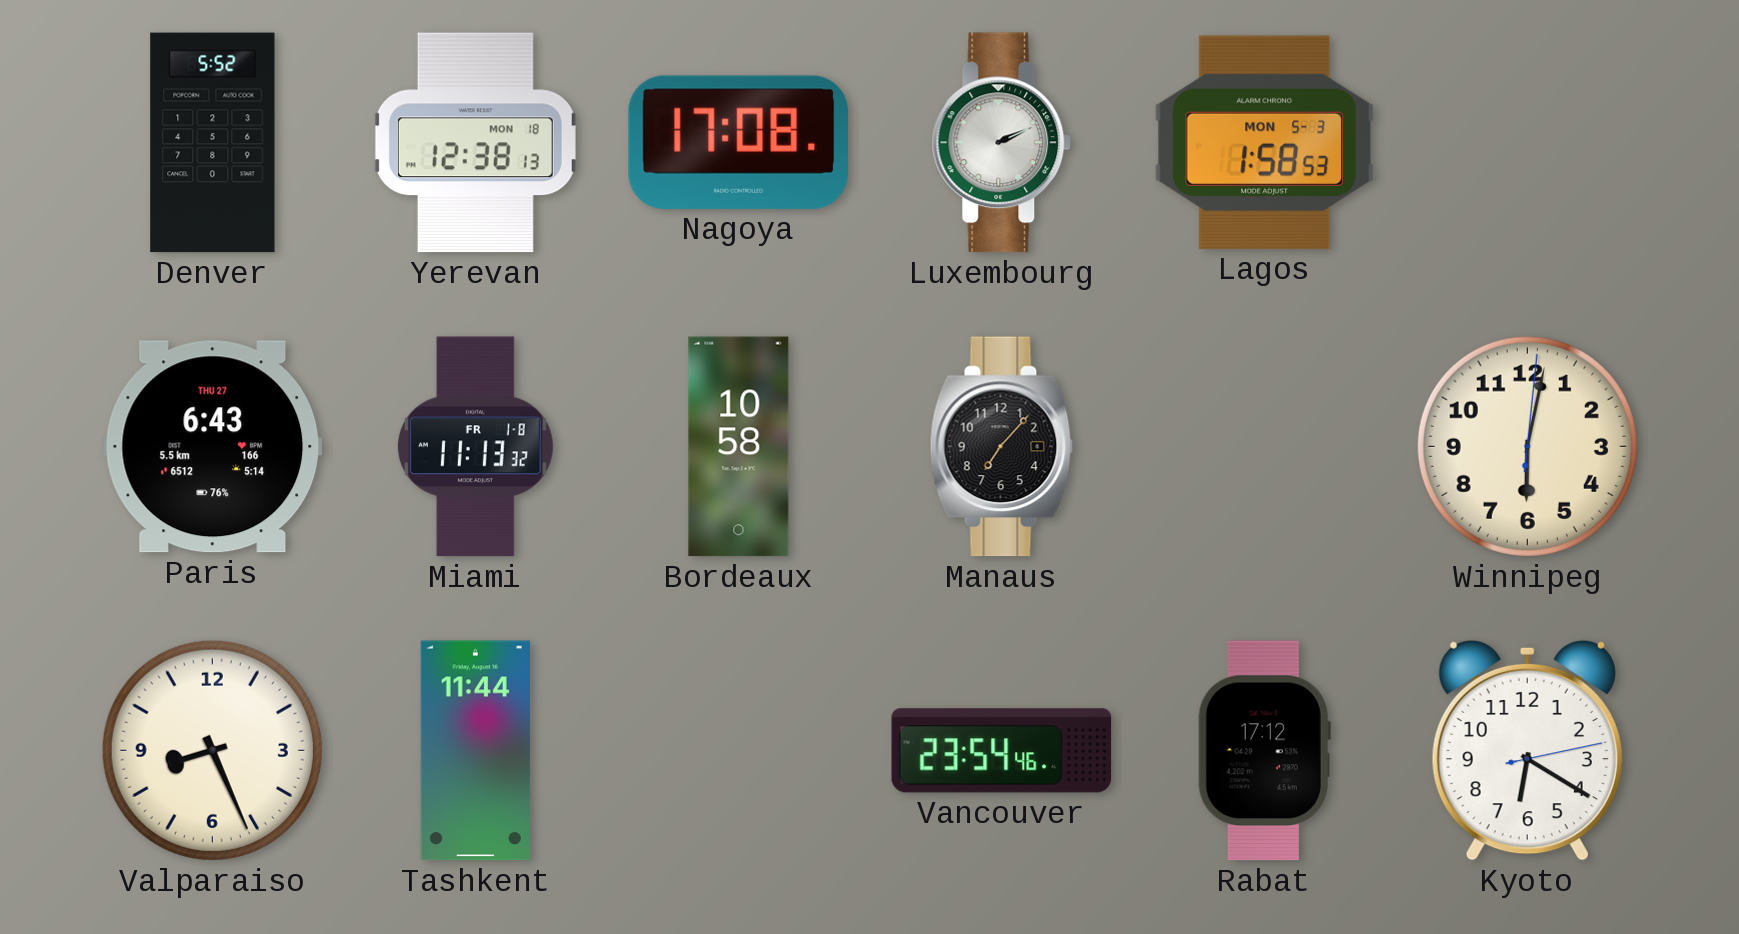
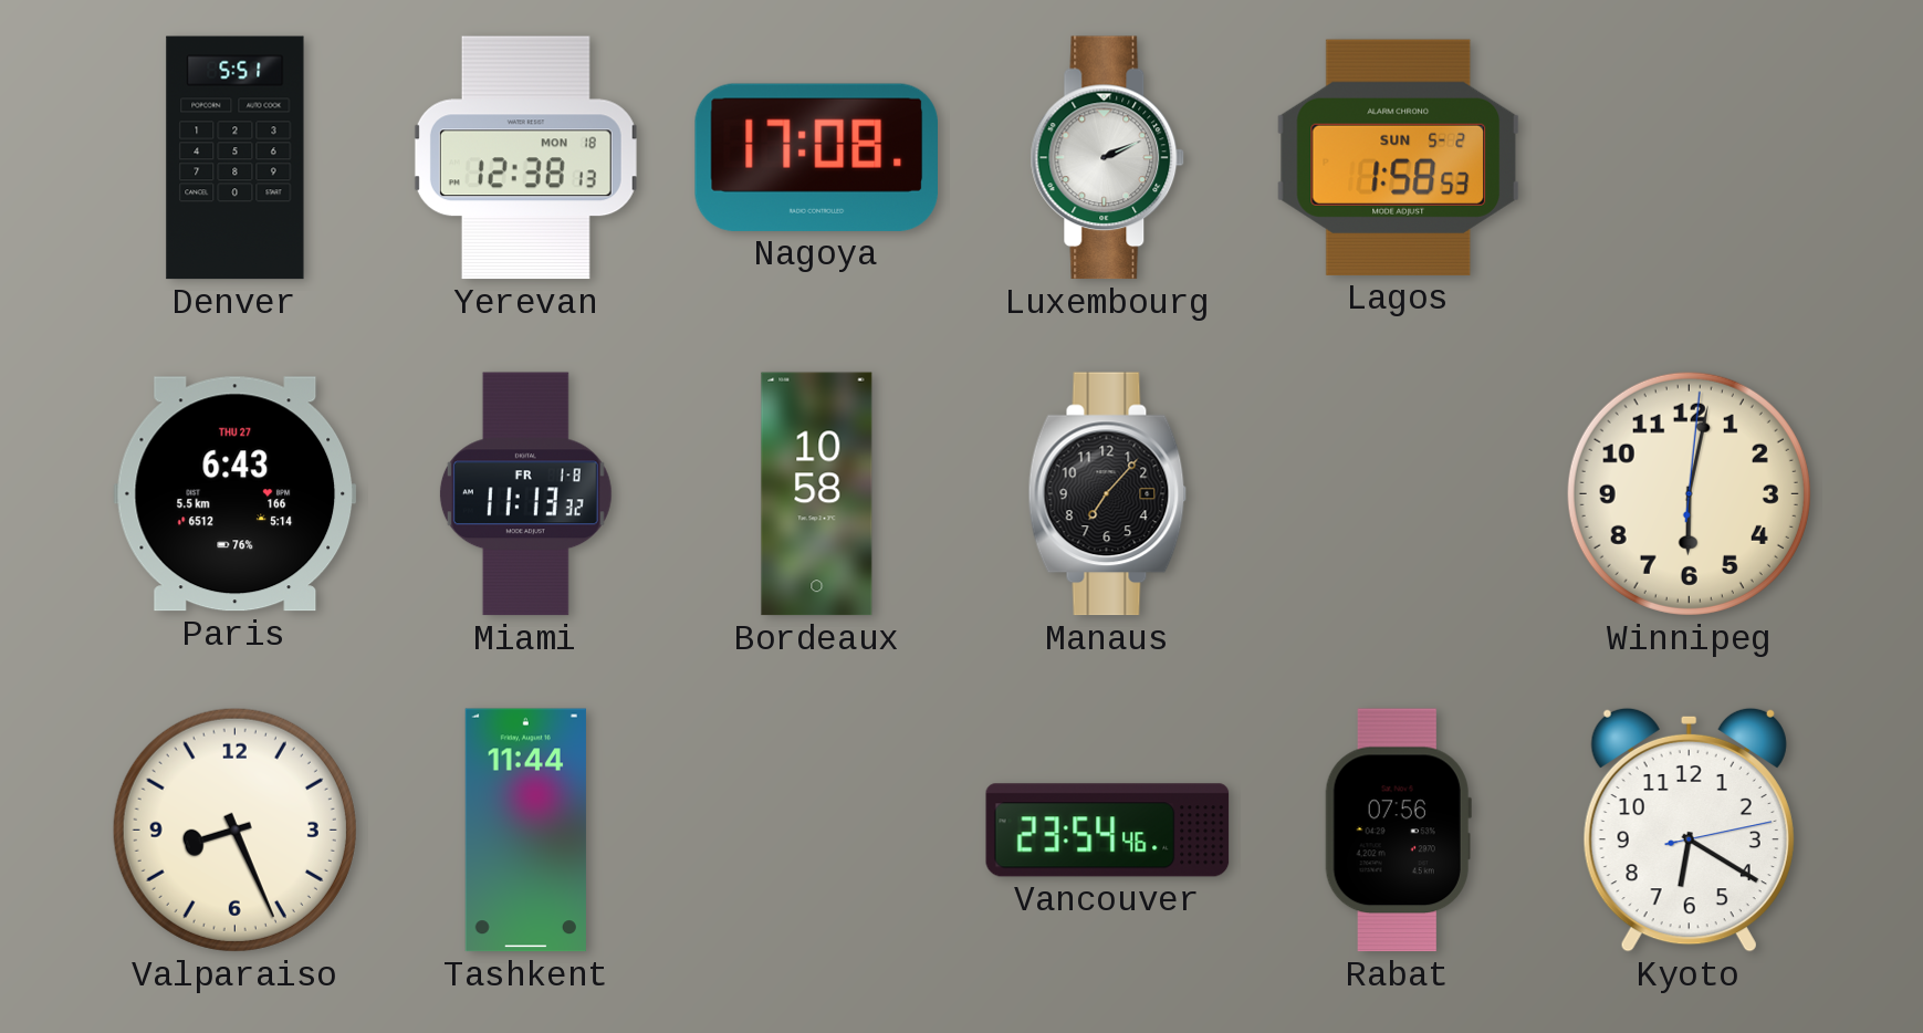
Denver: 5:52 -> 5:51 (236, 158)
Lagos date: MON 5-3 -> SUN 5-2 (1399, 157)
Rabat: 17:12 -> 07:56 (1398, 831)
